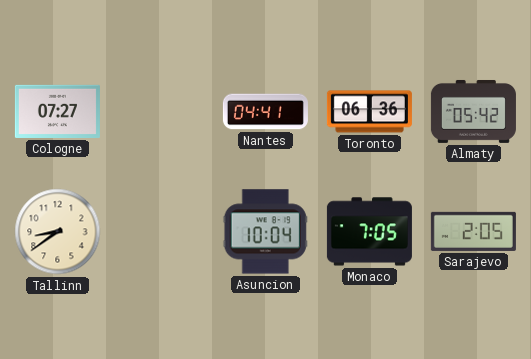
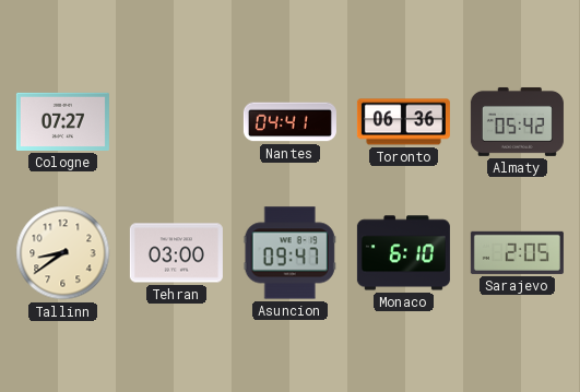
Tehran: none -> 03:00 (176, 253)
Asuncion: 10:04 -> 09:47 (289, 253)
Monaco: 7:05 -> 6:10 (403, 253)
